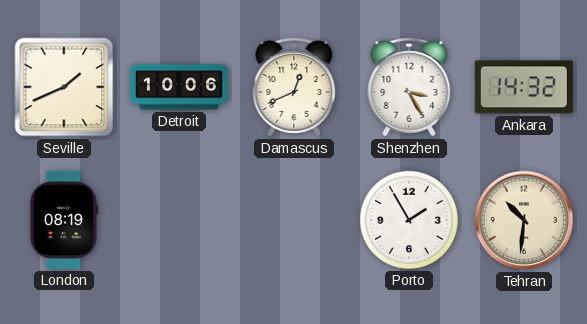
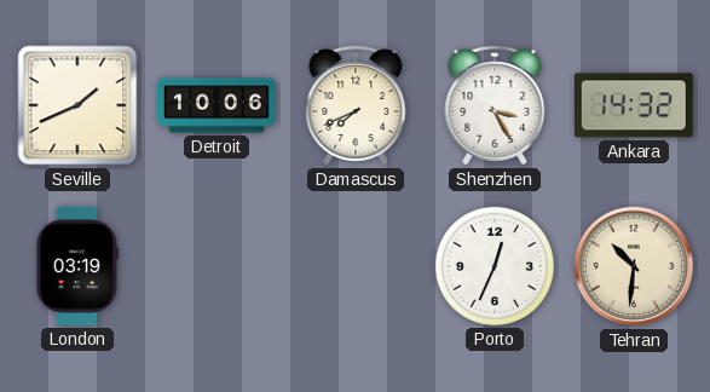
Damascus: 12:41 -> 7:41 (356, 106)
London: 08:19 -> 03:19 (77, 266)
Porto: 1:55 -> 12:34 (495, 266)
